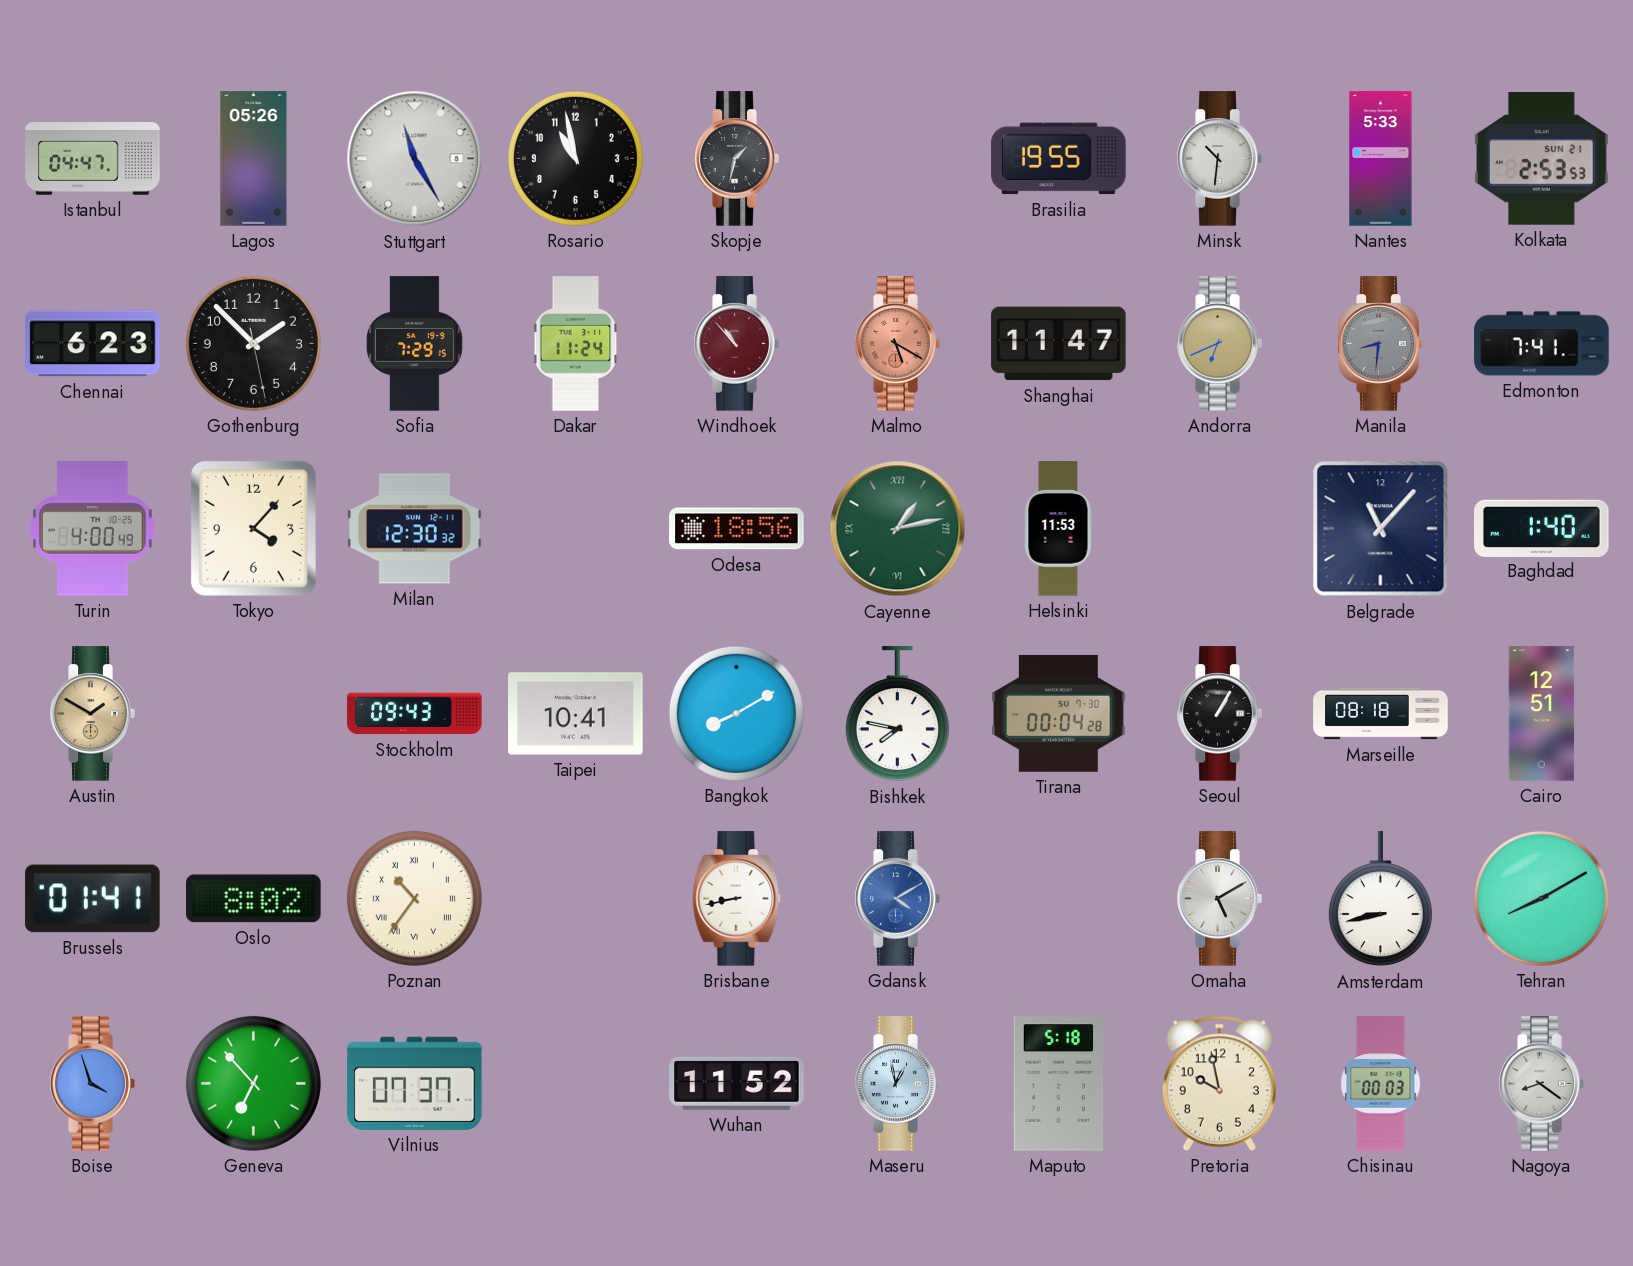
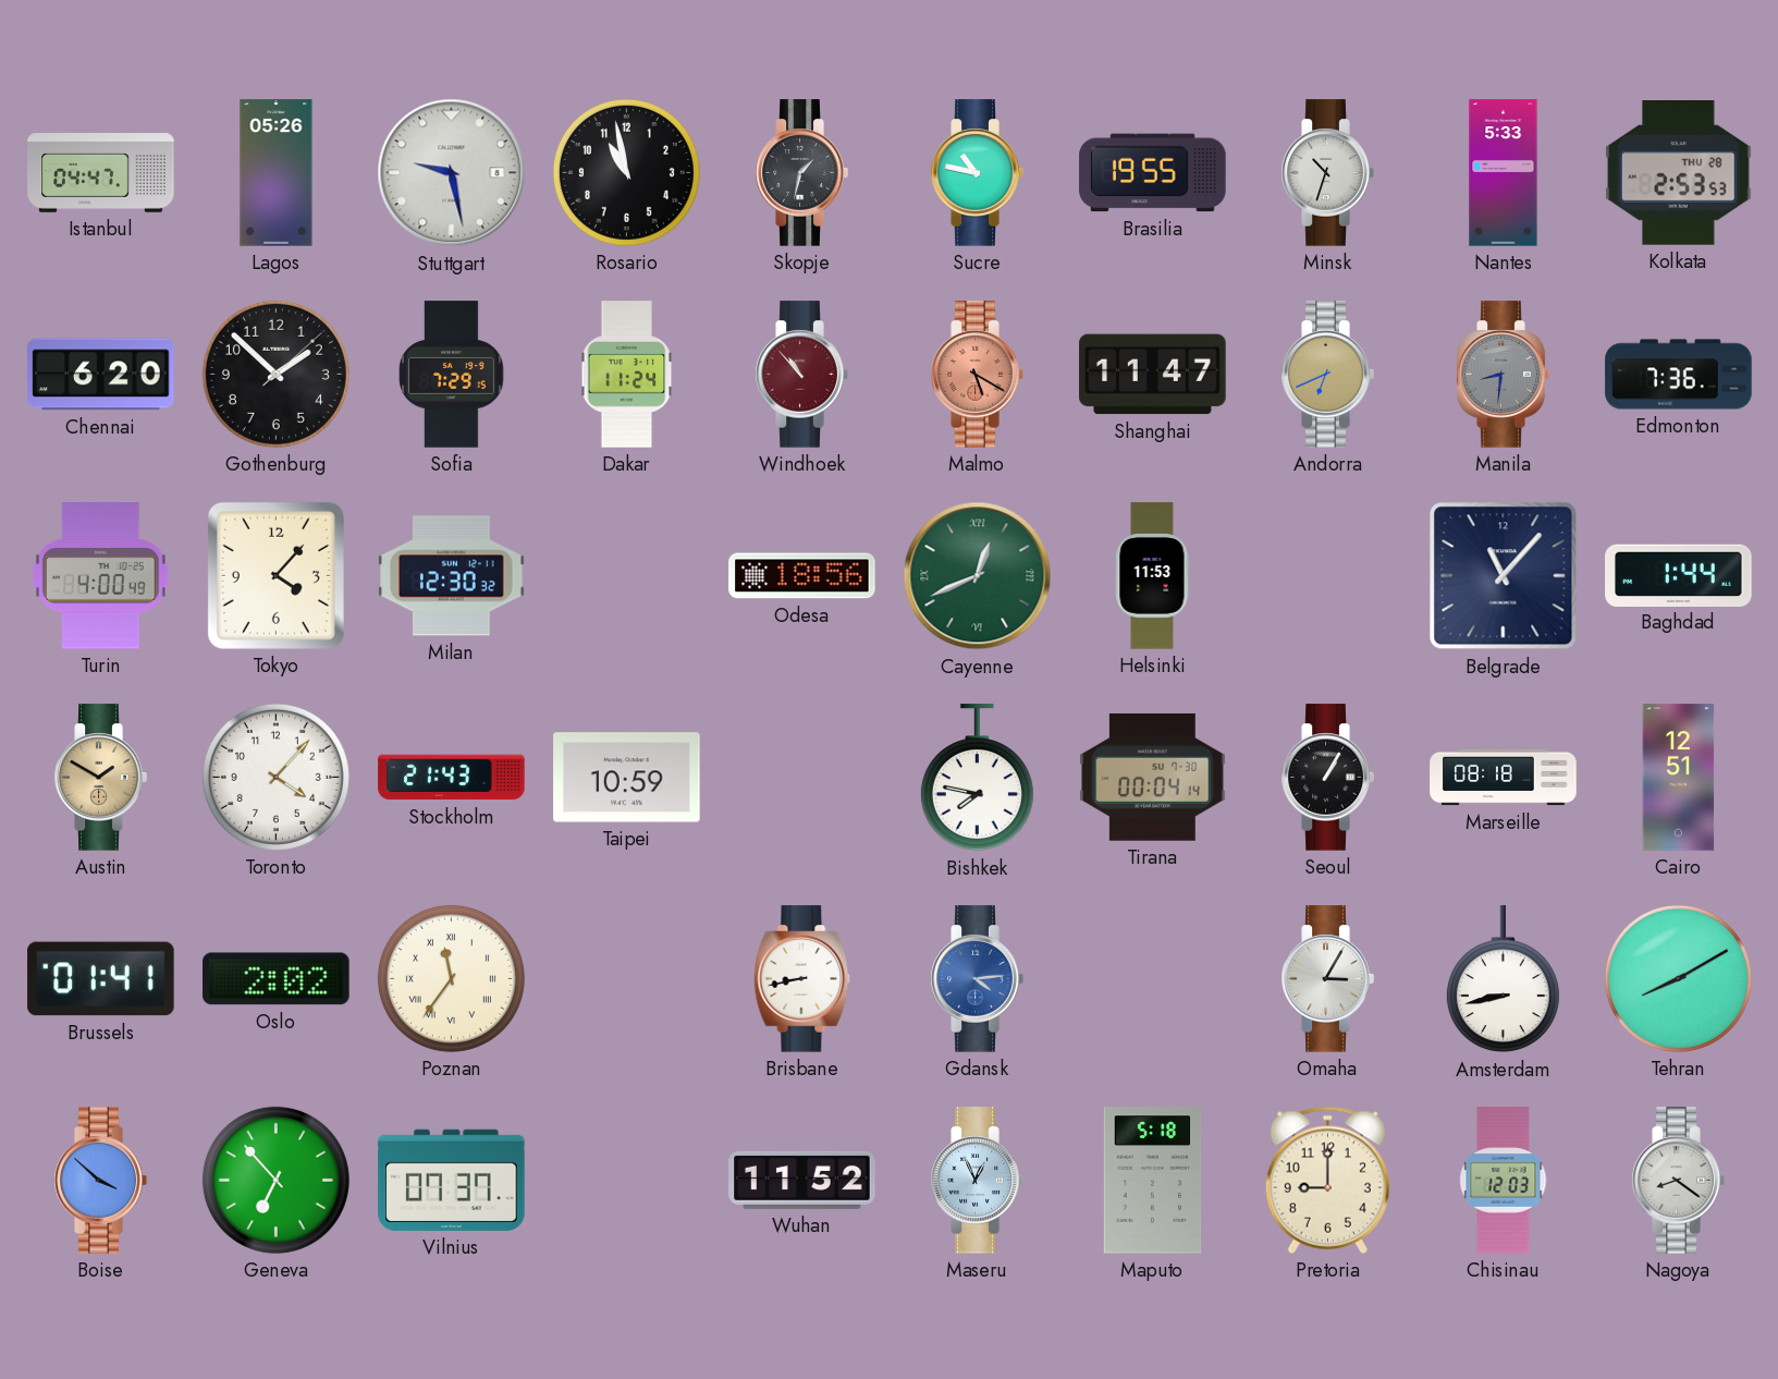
Stuttgart: 11:25 -> 9:28 (452, 173)
Sucre: none -> 10:47 (977, 173)
Minsk: 10:31 -> 10:33 (1327, 173)
Kolkata date: SUN 21 -> THU 28 (1679, 173)
Chennai: 6:23 -> 6:20 (101, 375)
Gothenburg: 1:52:28 -> 1:52:08 (275, 374)
Edmonton: 7:41 -> 7:36 (1679, 375)
Cayenne: 1:13 -> 12:41 (978, 576)
Baghdad: 1:40 -> 1:44 (1679, 575)
Toronto: none -> 4:07 (275, 777)
Stockholm: 09:43 -> 21:43 (452, 778)
Taipei: 10:41 -> 10:59 (627, 778)
Bangkok: 8:10 -> none (736, 713)
Tirana: 00:04:28 -> 00:04:14 (1153, 777)
Oslo: 8:02 -> 2:02 (277, 979)
Poznan: 10:36 -> 11:36 (451, 978)
Gdansk: 4:10 -> 4:14 (977, 979)
Omaha: 5:10 -> 3:05 (1327, 979)
Boise: 3:57 -> 3:52 (100, 1181)
Maseru: 12:58 -> 12:56 (977, 1181)
Pretoria: 9:58 -> 9:00 (1327, 1180)
Chisinau: 00:03 -> 12:03 (1504, 1181)
